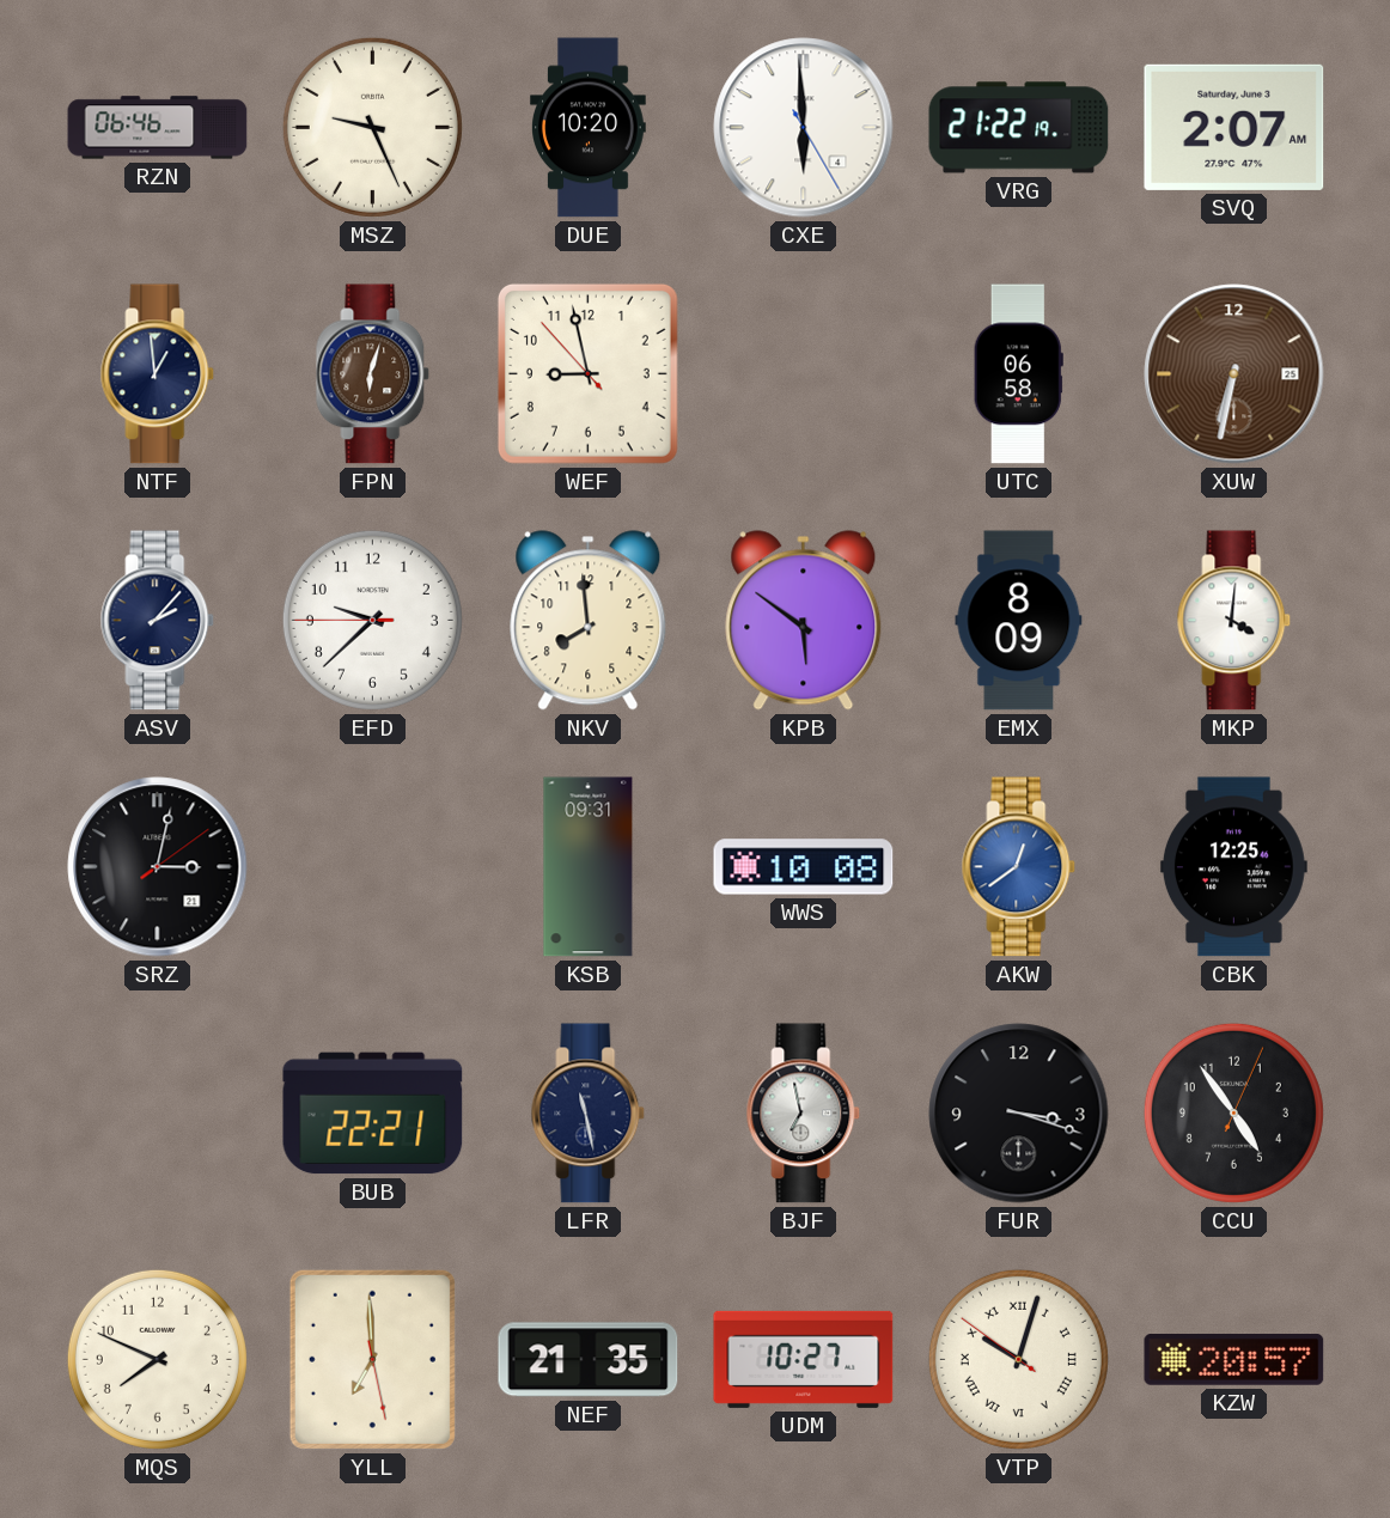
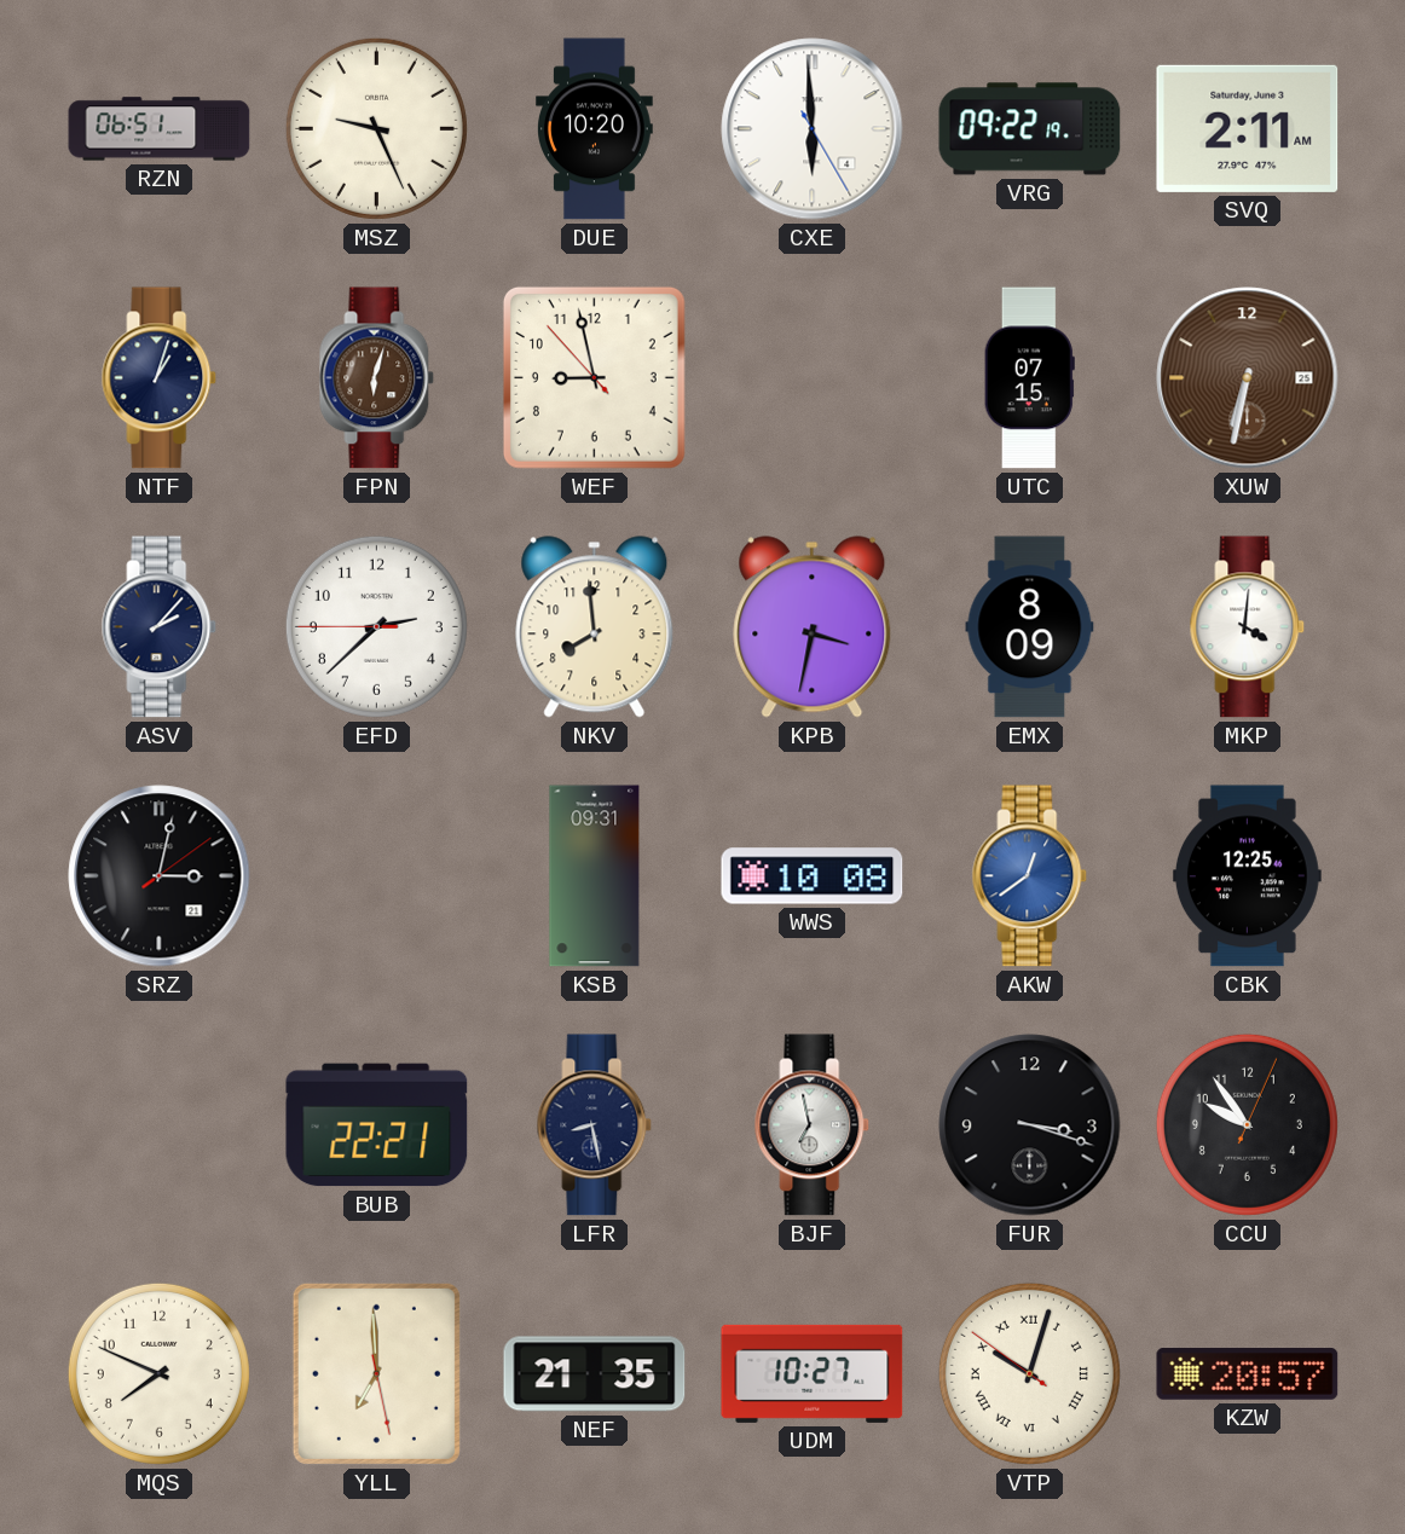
RZN: 06:46 -> 06:51 (160, 129)
VRG: 21:22 -> 09:22 (1030, 129)
SVQ: 2:07 -> 2:11 (1248, 128)
NTF: 12:59 -> 1:03 (160, 378)
UTC: 06:58 -> 07:15 (1029, 378)
EFD: 9:37 -> 2:37 (376, 626)
KPB: 5:51 -> 3:32 (813, 627)
LFR: 11:28 -> 8:28 (595, 1125)
CCU: 4:54 -> 9:54 (1247, 1124)
